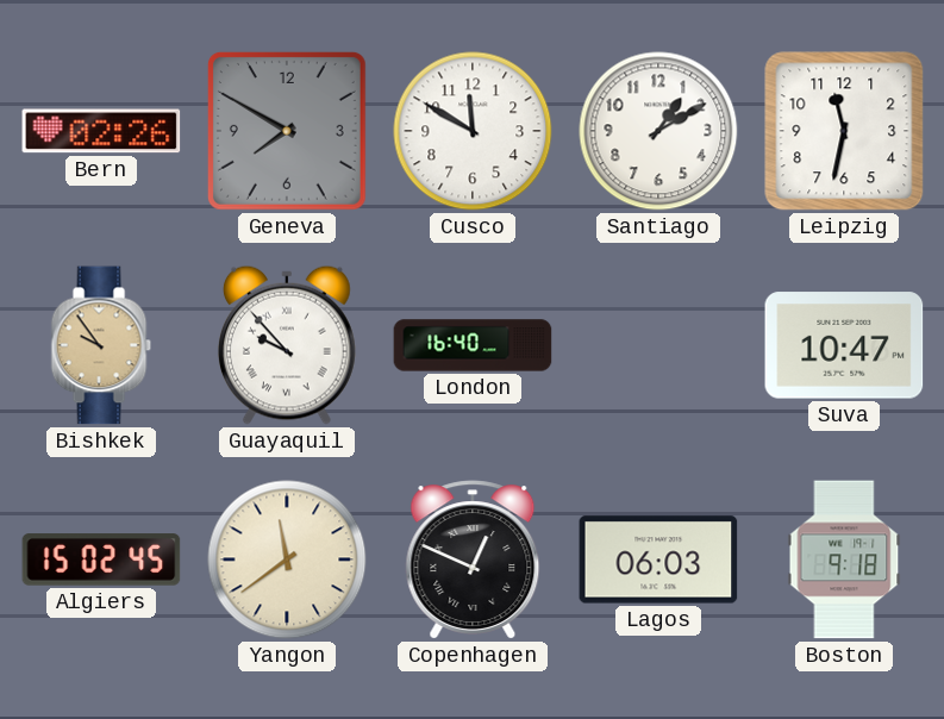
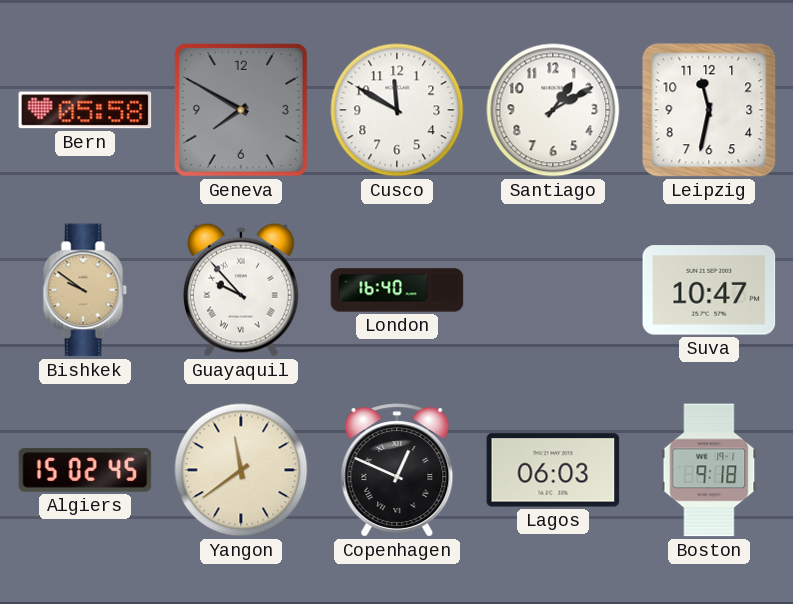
Bern: 02:26 -> 05:58 (85, 110)
Bishkek: 9:54 -> 9:51 (85, 290)
